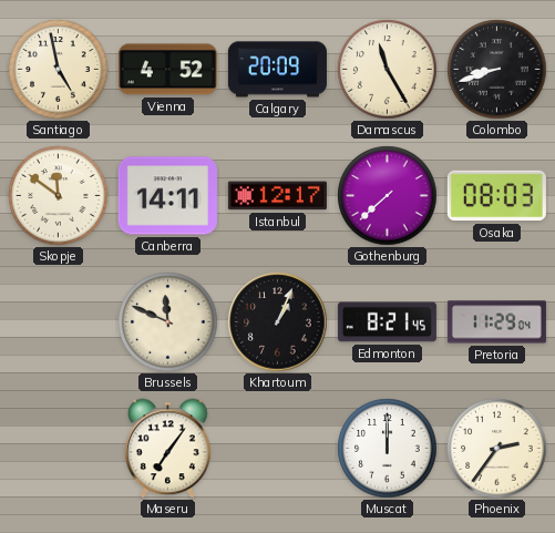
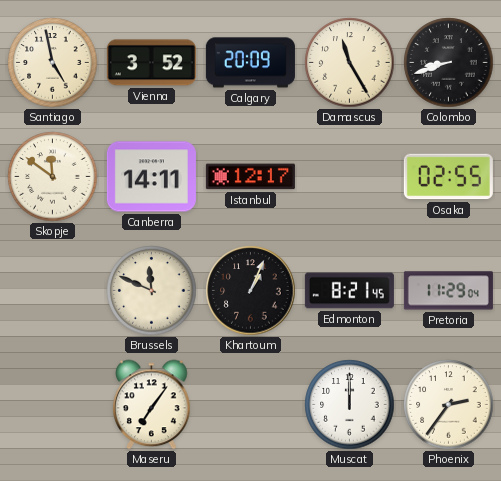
Vienna: 4:52 -> 3:52 (151, 63)
Gothenburg: 7:38 -> none (388, 196)
Osaka: 08:03 -> 02:55 (448, 177)
